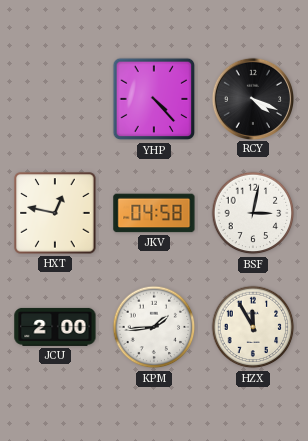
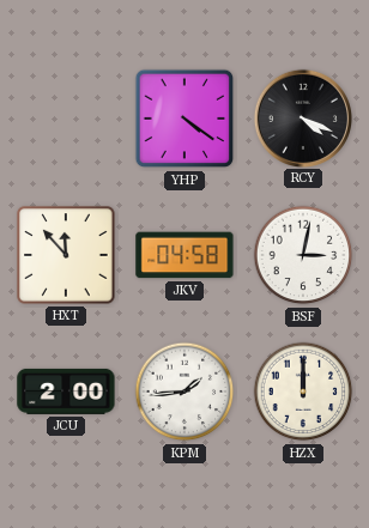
YHP: 4:23 -> 4:21 (184, 119)
HXT: 12:47 -> 11:53 (66, 255)
HZX: 11:55 -> 12:00 (303, 392)
